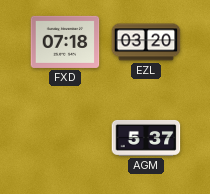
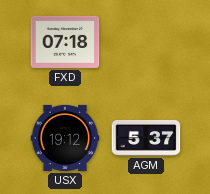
EZL: 03:20 -> none (146, 42)
USX: none -> 19:12 (65, 138)
